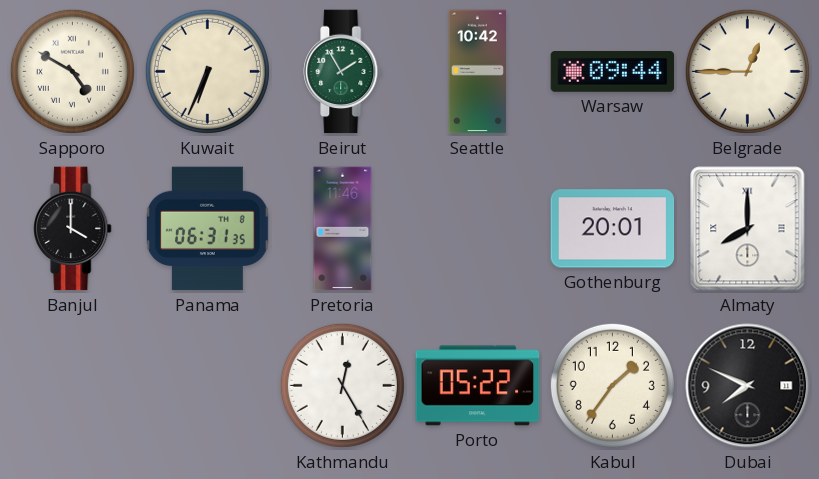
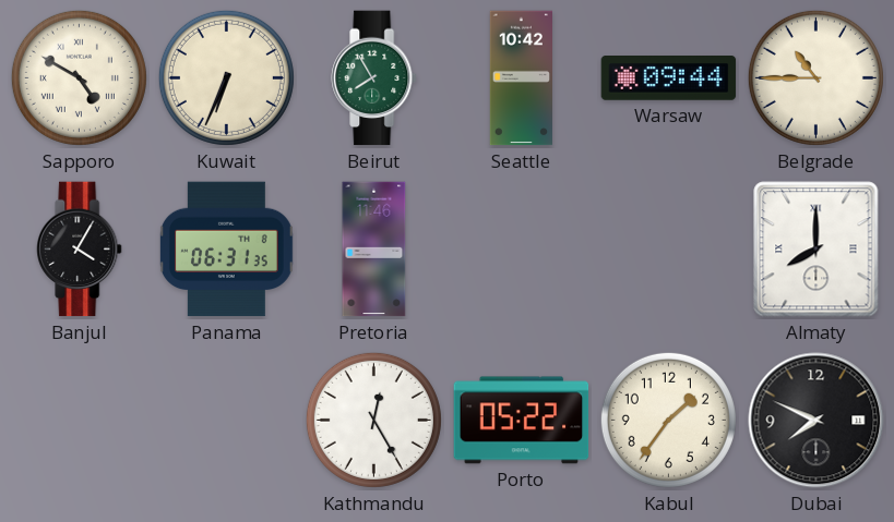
Beirut: 1:55 -> 7:55 (374, 78)
Belgrade: 12:45 -> 10:45 (815, 77)
Banjul: 4:00 -> 4:05 (80, 250)
Gothenburg: 20:01 -> none (613, 229)
